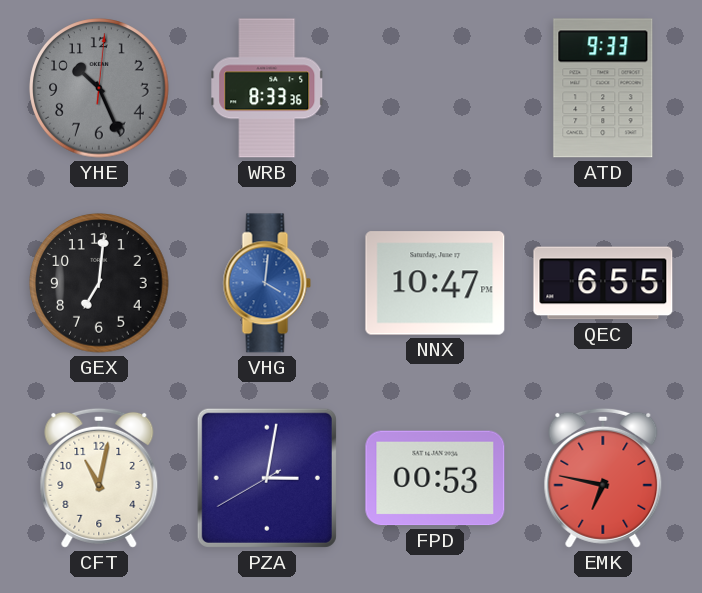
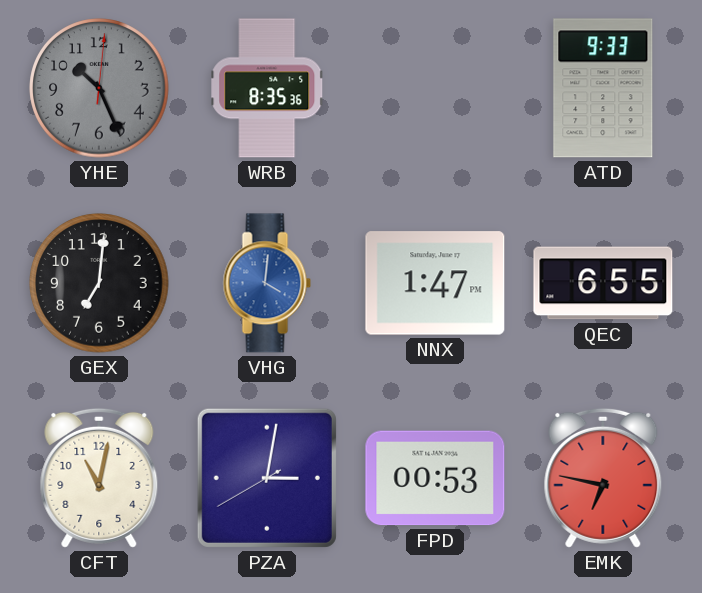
WRB: 8:33 -> 8:35 (267, 88)
NNX: 10:47 -> 1:47 (435, 283)
